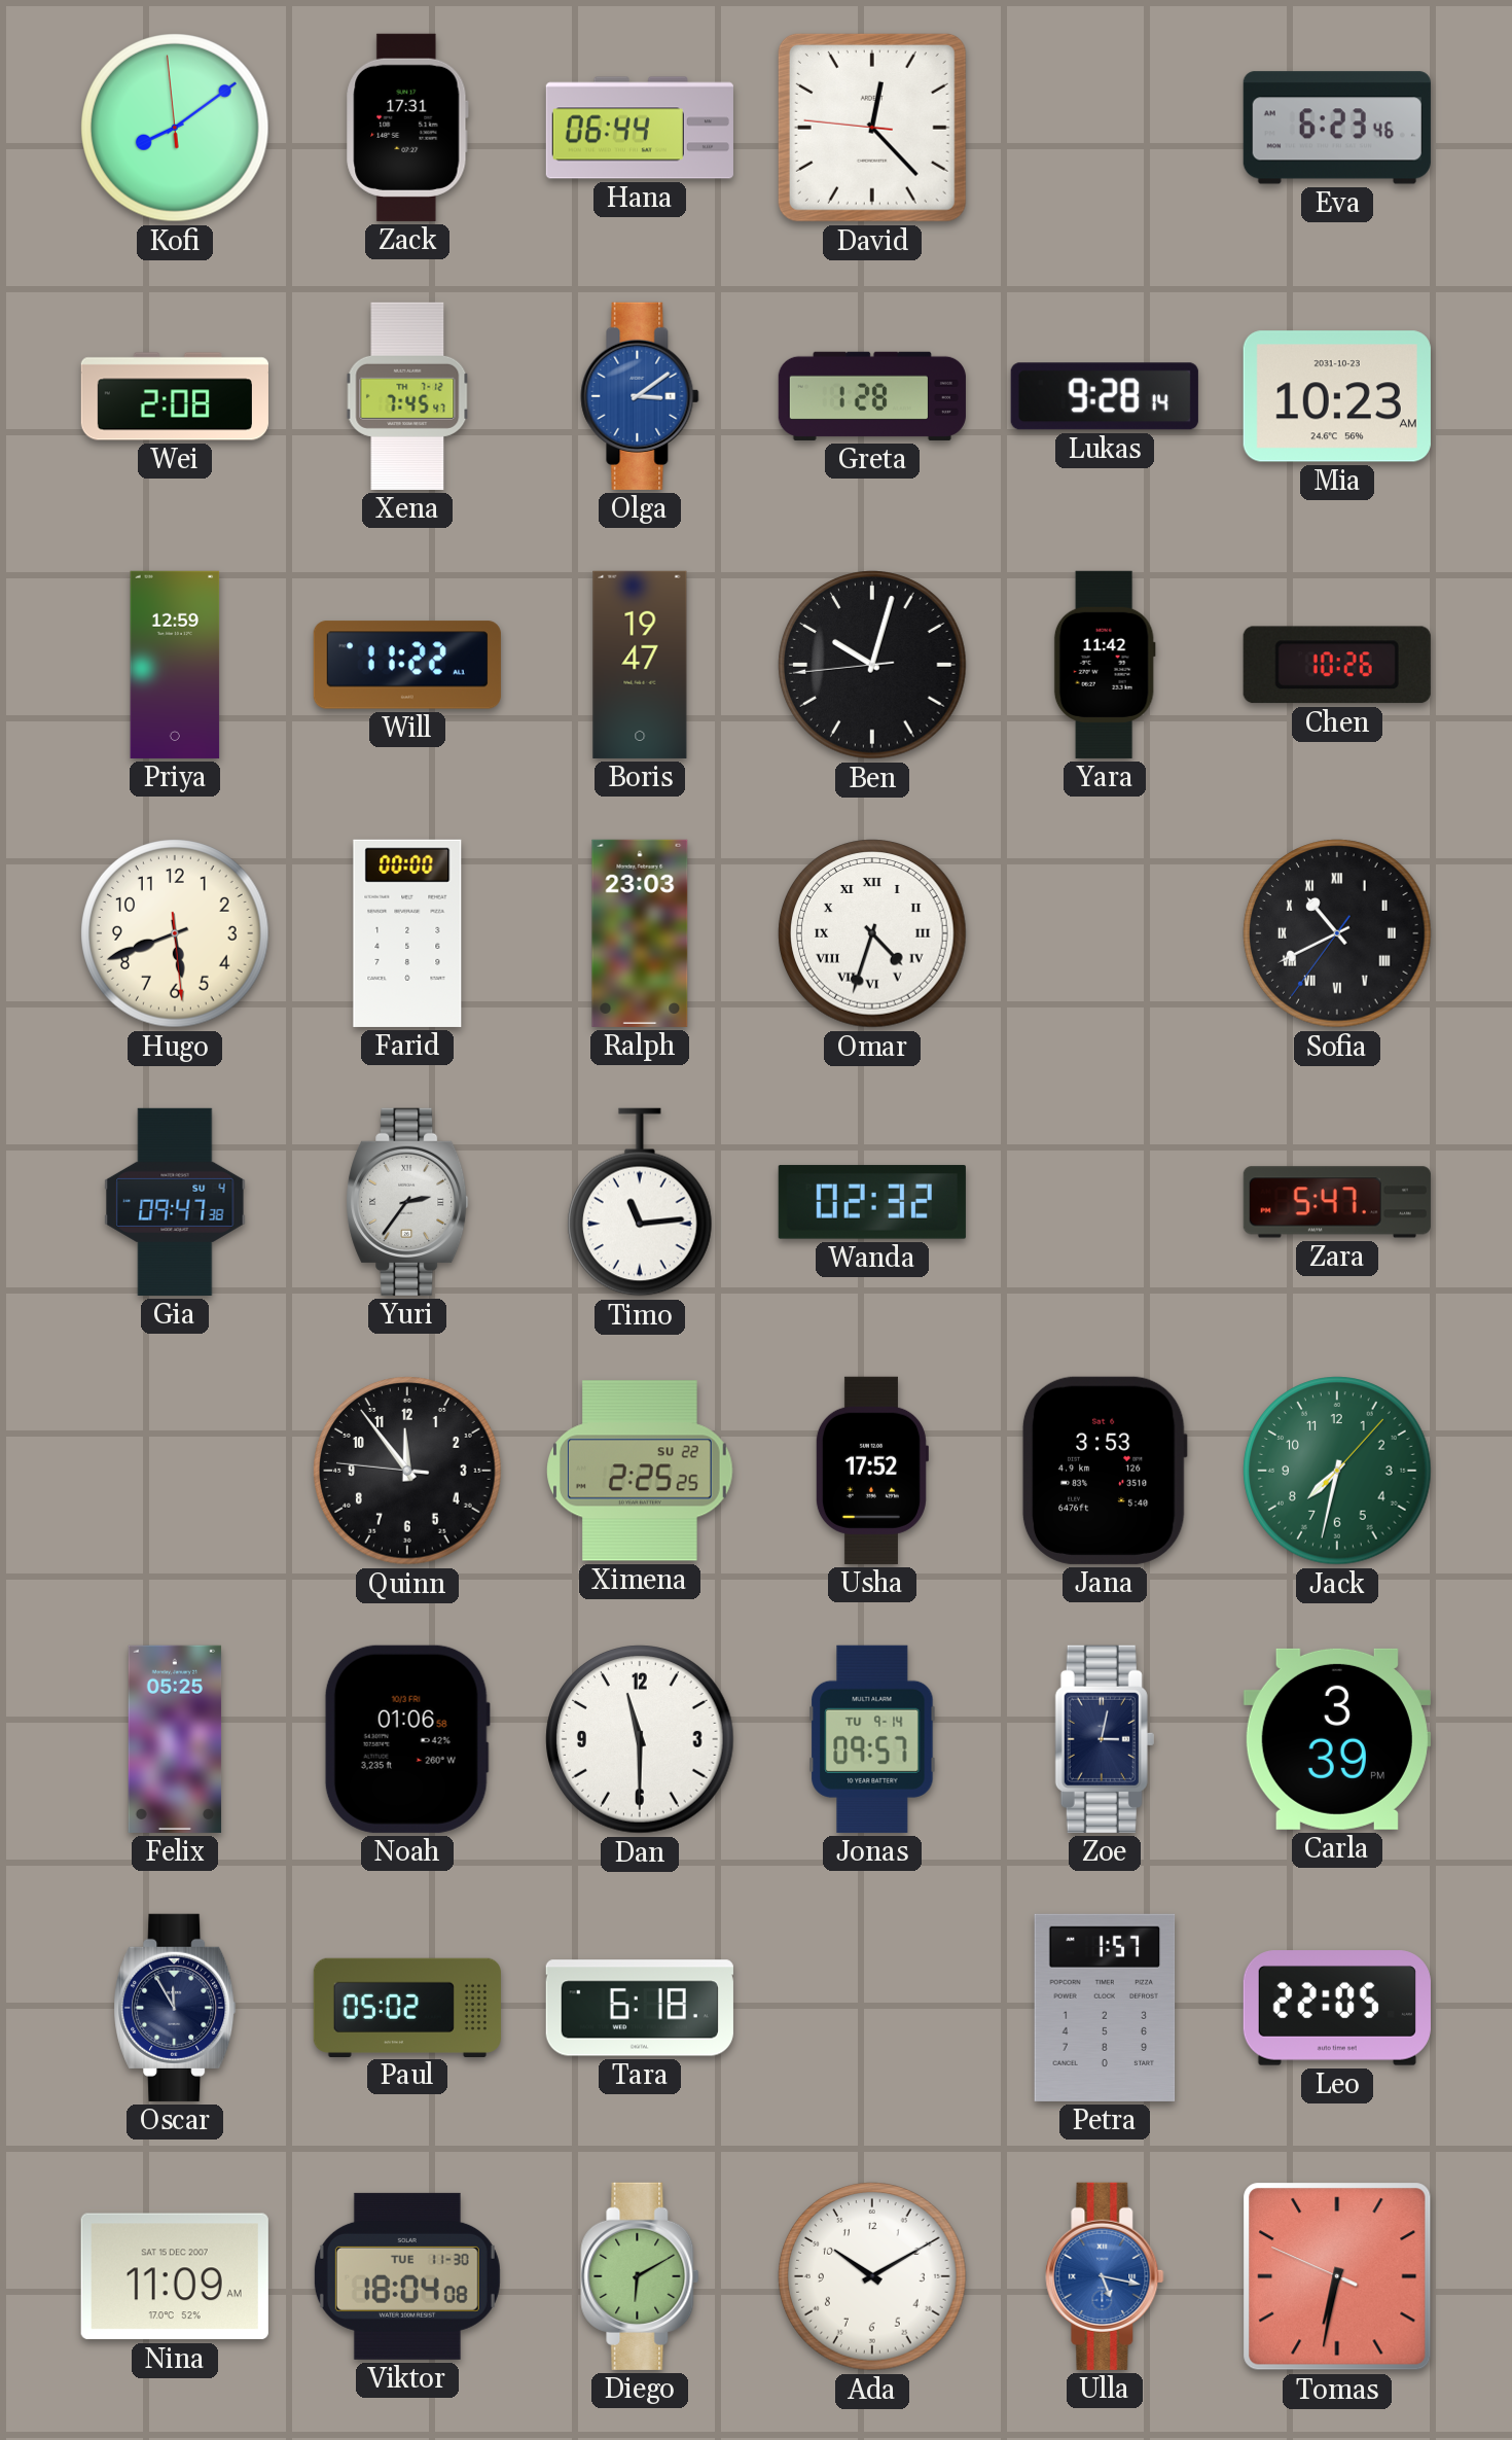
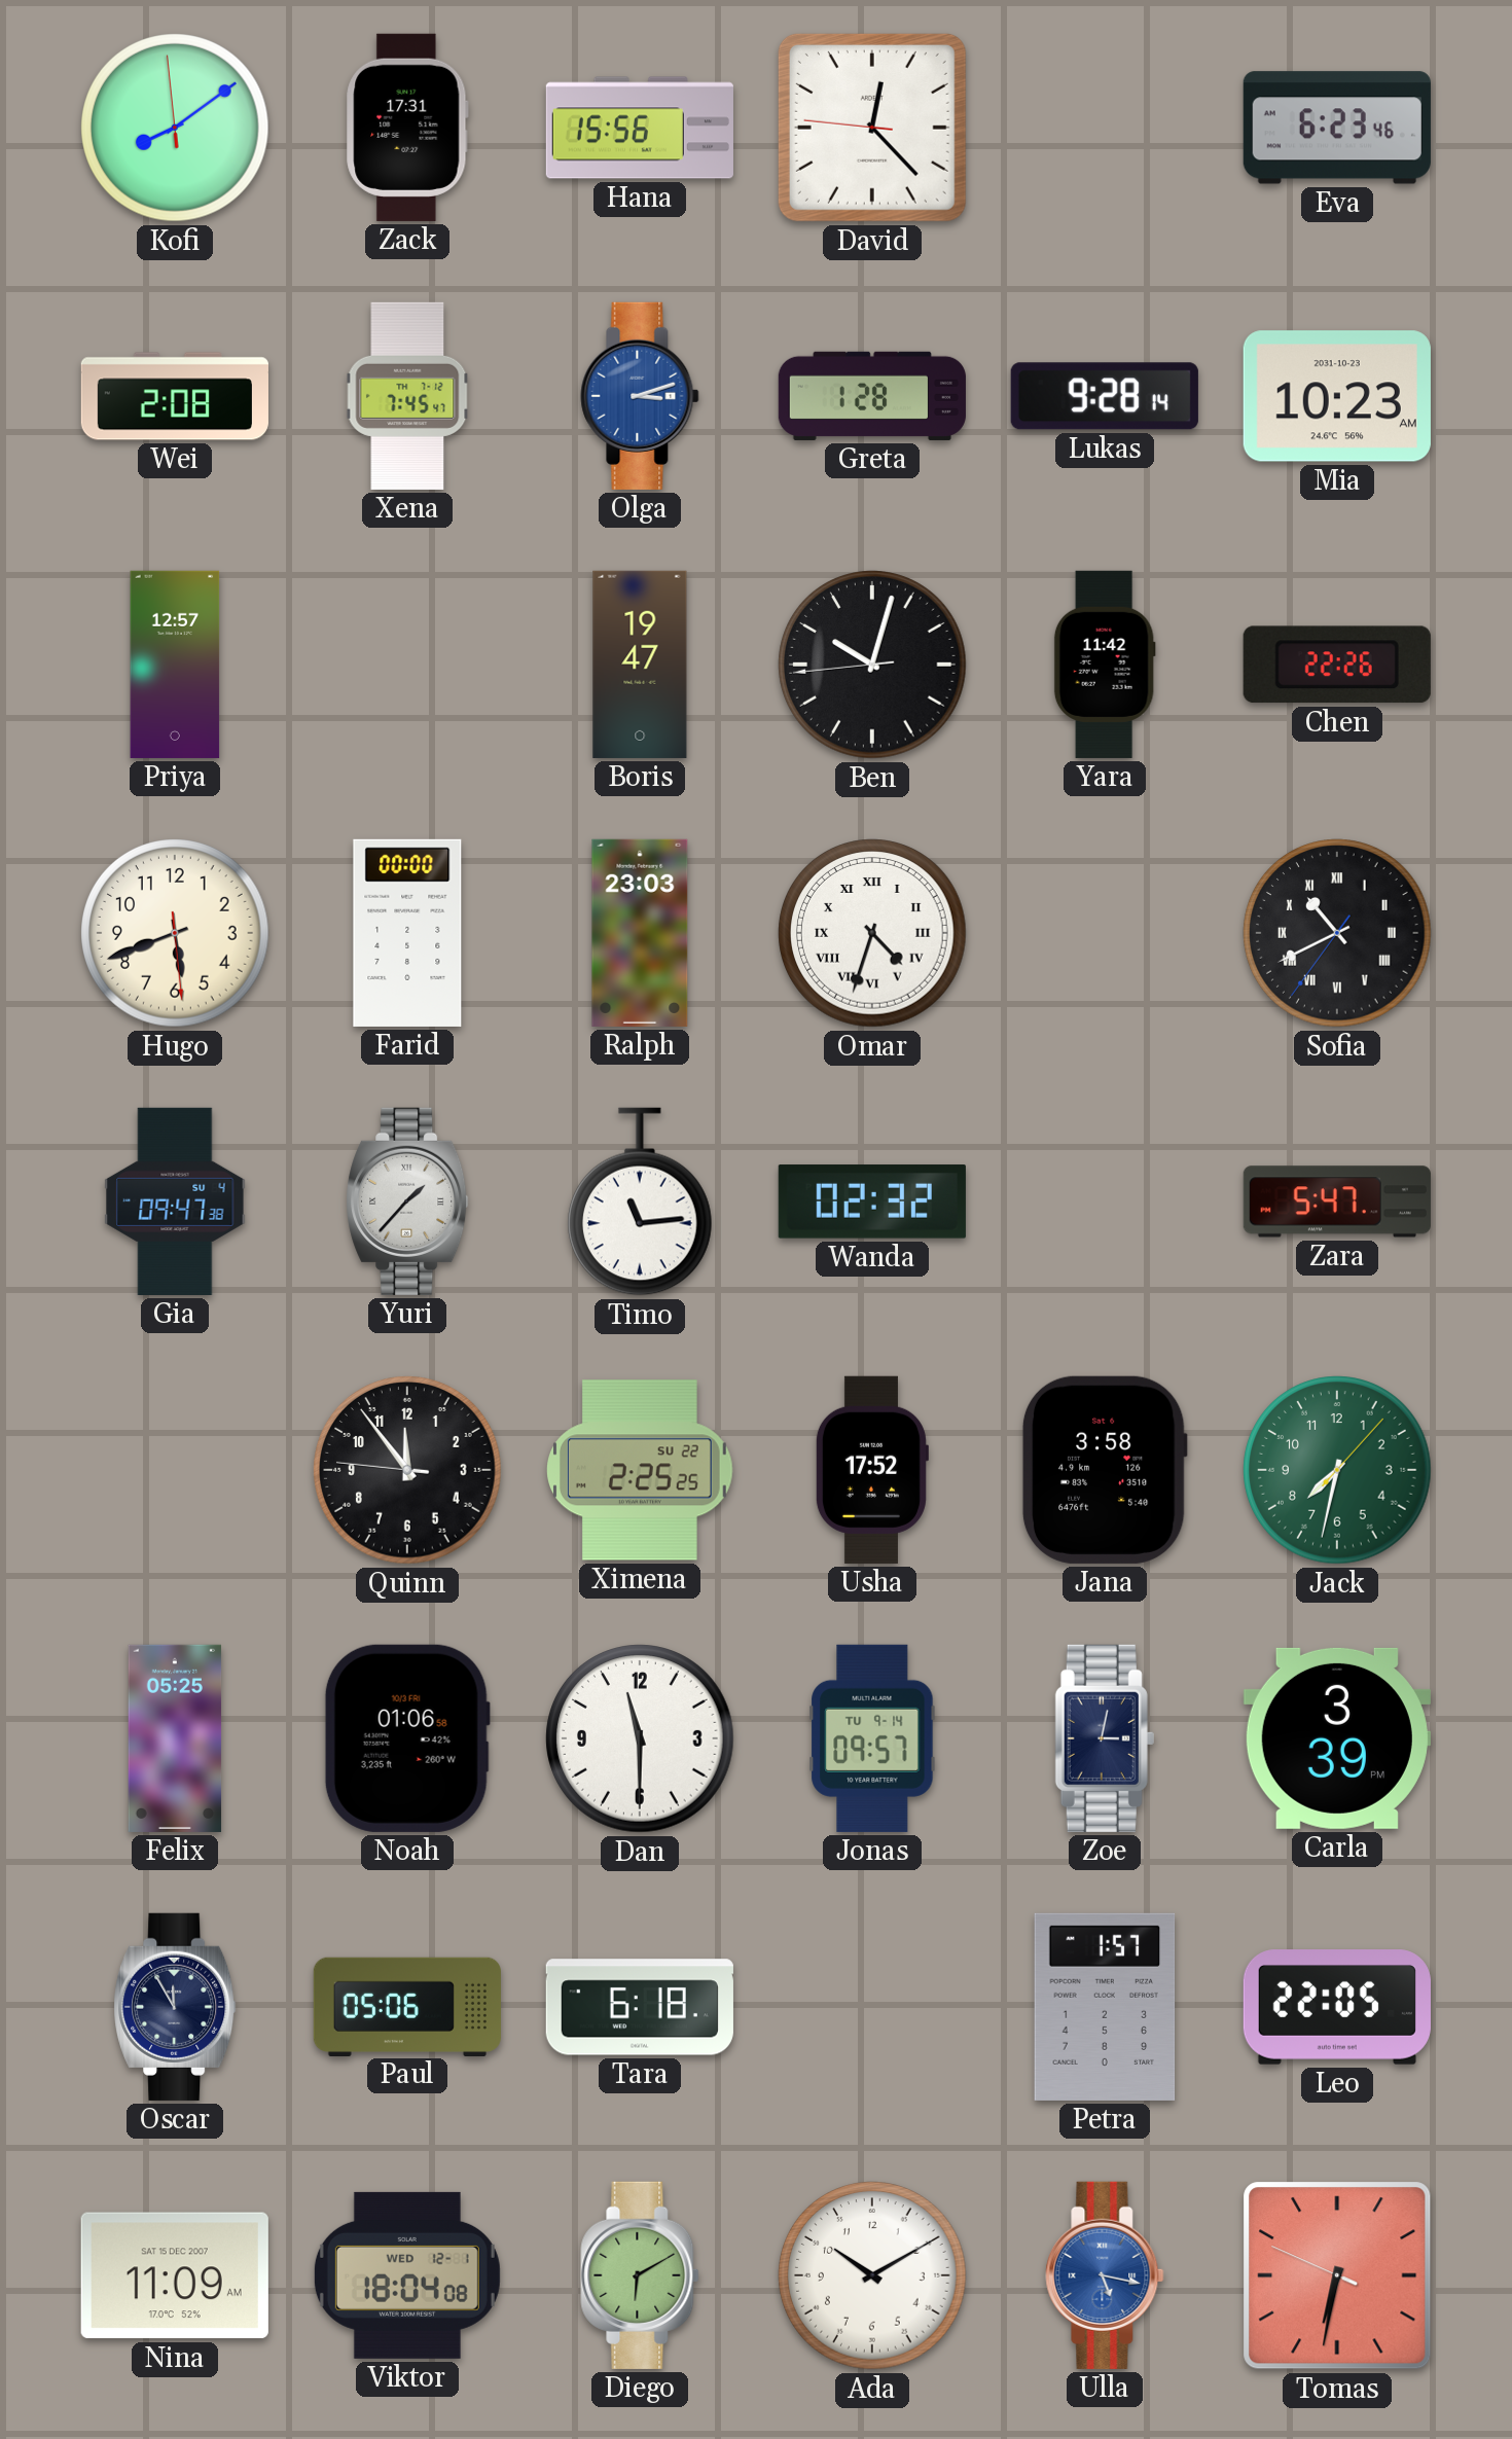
Hana: 06:44 -> 15:56 (640, 128)
Olga: 3:09 -> 3:12 (640, 396)
Priya: 12:59 -> 12:57 (175, 665)
Will: 11:22 -> none (407, 665)
Chen: 10:26 -> 22:26 (1337, 665)
Yuri: 2:36 -> 1:37 (407, 1201)
Jana: 3:53 -> 3:58 (1105, 1470)
Paul: 05:02 -> 05:06 (407, 2006)
Viktor date: TUE 11-30 -> WED 12-1 (407, 2275)
